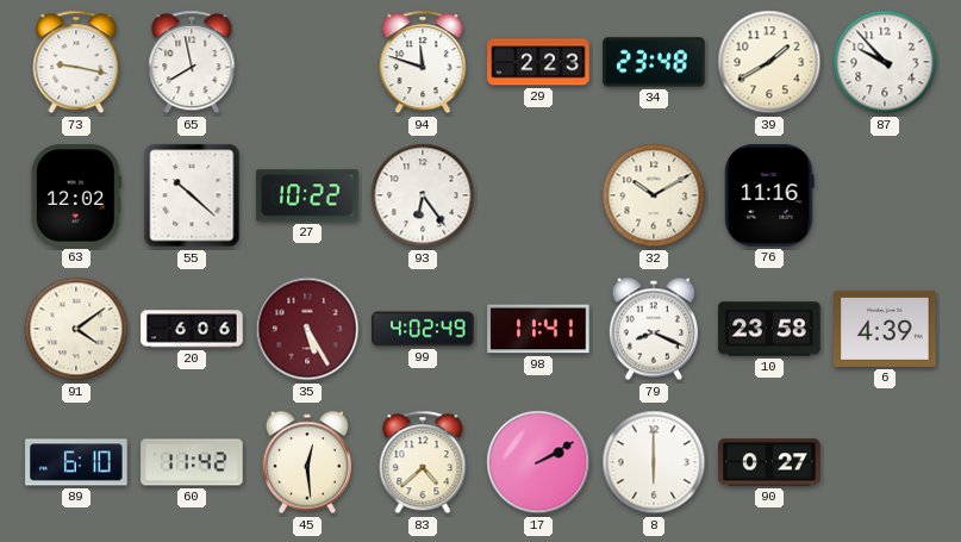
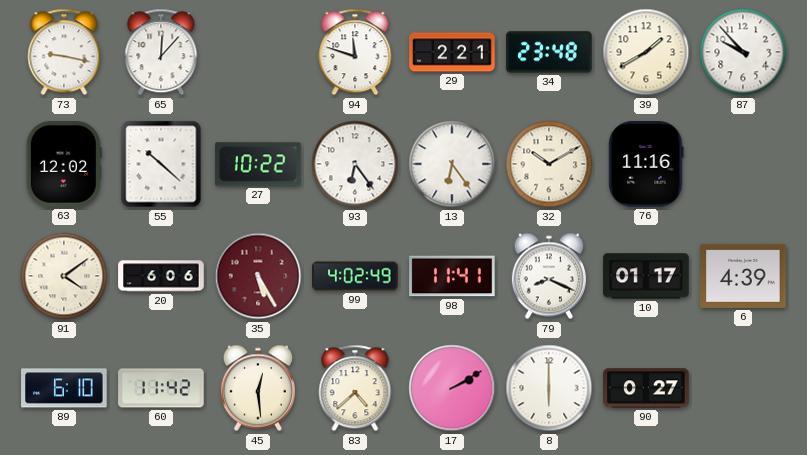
65: 7:58 -> 12:07 (161, 52)
29: 2:23 -> 2:21 (452, 52)
13: none -> 6:24 (452, 164)
10: 23:58 -> 01:17 (646, 276)
